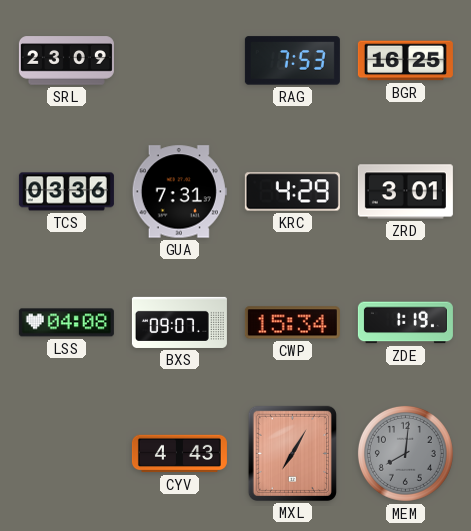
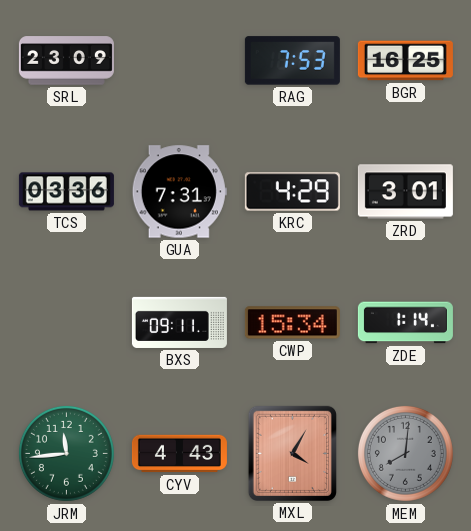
LSS: 04:08 -> none (66, 323)
BXS: 09:07 -> 09:11 (179, 322)
ZDE: 1:19 -> 1:14 (405, 323)
JRM: none -> 11:44 (66, 453)
MXL: 7:05 -> 4:05 (292, 453)
